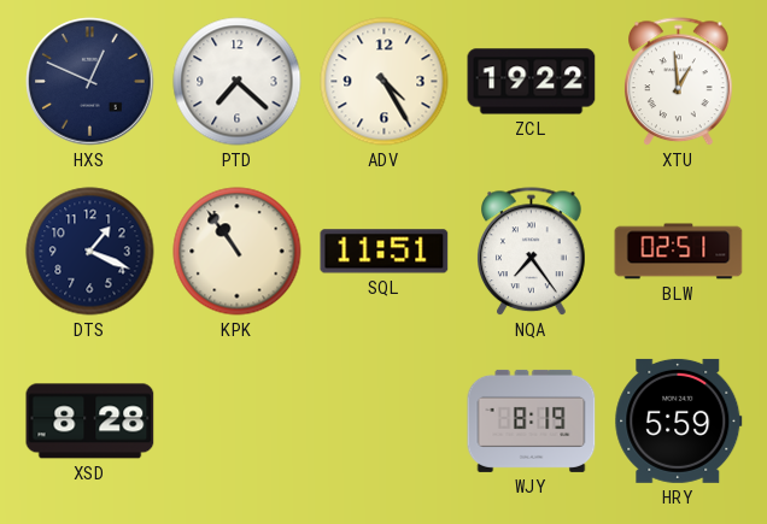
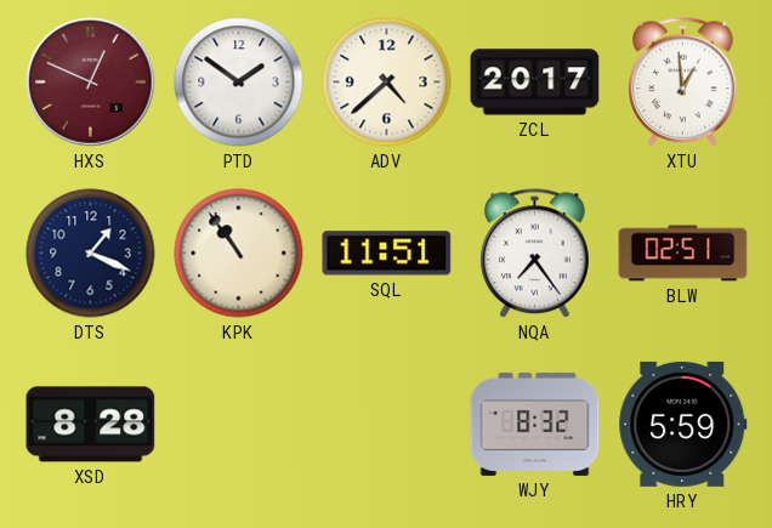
HXS dial: navy -> burgundy (91, 83)
PTD: 7:22 -> 1:51 (239, 83)
ADV: 4:25 -> 4:38 (387, 83)
ZCL: 19:22 -> 20:17 (535, 83)
WJY: 8:19 -> 8:32 (535, 424)
